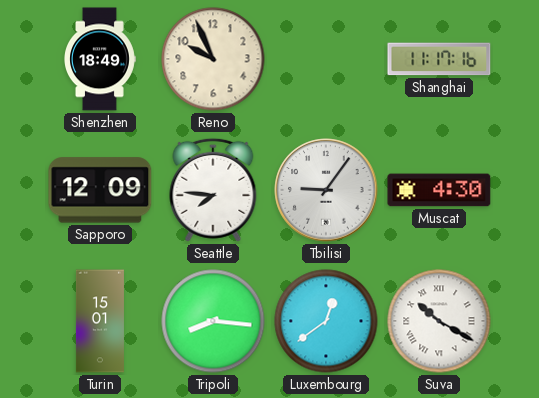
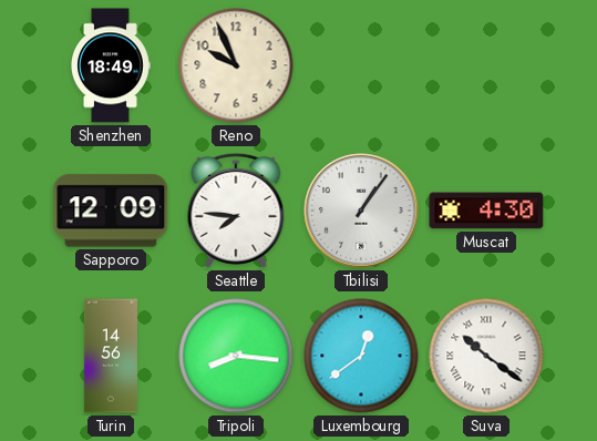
Shanghai: 11:17 -> none (439, 59)
Tbilisi: 9:06 -> 1:06 (361, 211)
Turin: 15:01 -> 14:56 (111, 356)
Suva: 10:20 -> 10:21 (486, 356)
